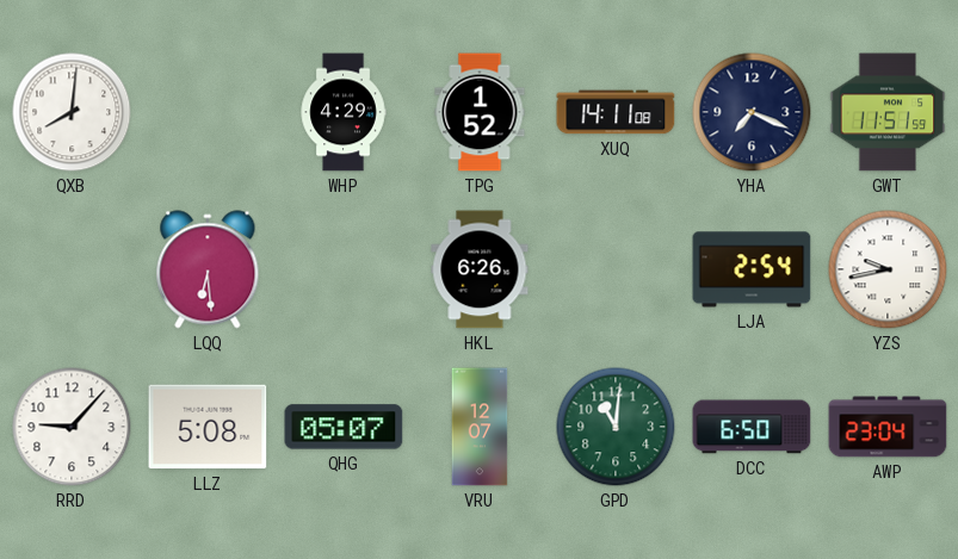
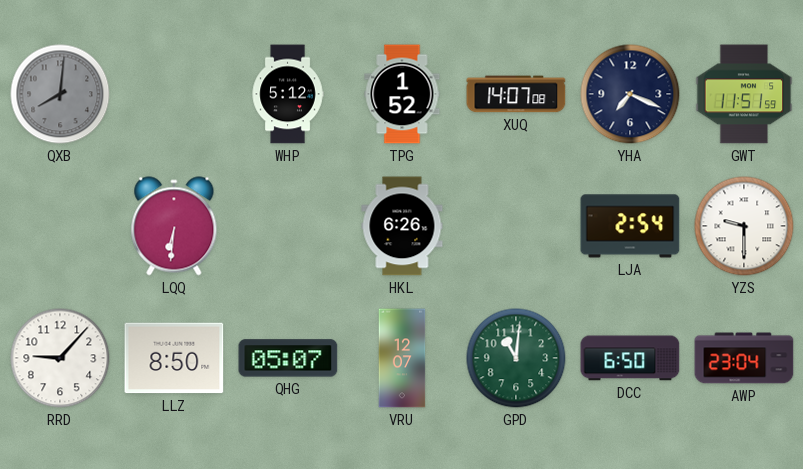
QXB dial: white -> grey (60, 94)
WHP: 4:29 -> 5:12 (288, 94)
XUQ: 14:11 -> 14:07 (516, 94)
LQQ: 6:29 -> 6:31 (174, 226)
YZS: 9:43 -> 9:30 (744, 226)
LLZ: 5:08 -> 8:50 (174, 358)
